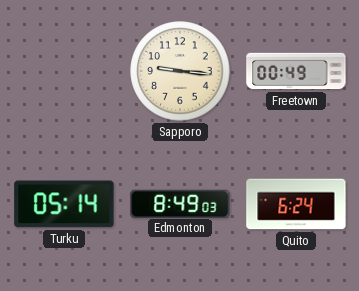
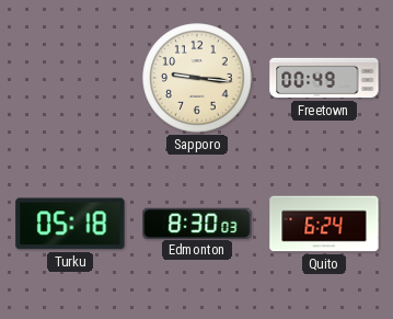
Turku: 05:14 -> 05:18 (70, 224)
Edmonton: 8:49 -> 8:30 (197, 223)
